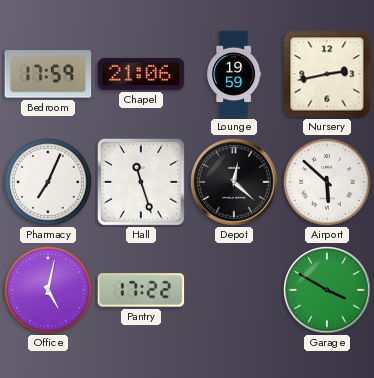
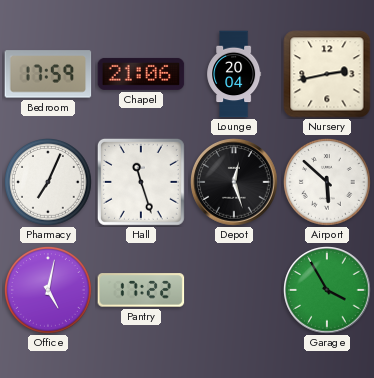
Lounge: 19:59 -> 20:04 (234, 74)
Depot: 12:22 -> 12:27 (234, 182)
Garage: 3:50 -> 3:55 (327, 290)
